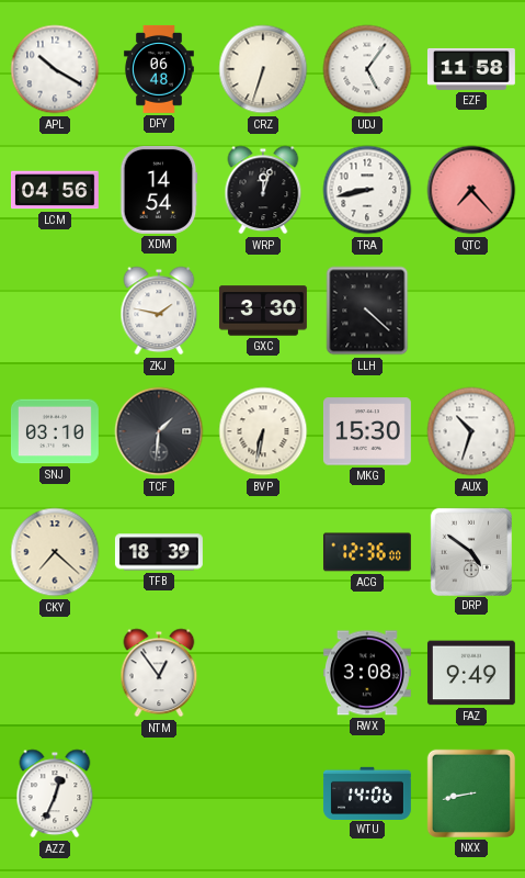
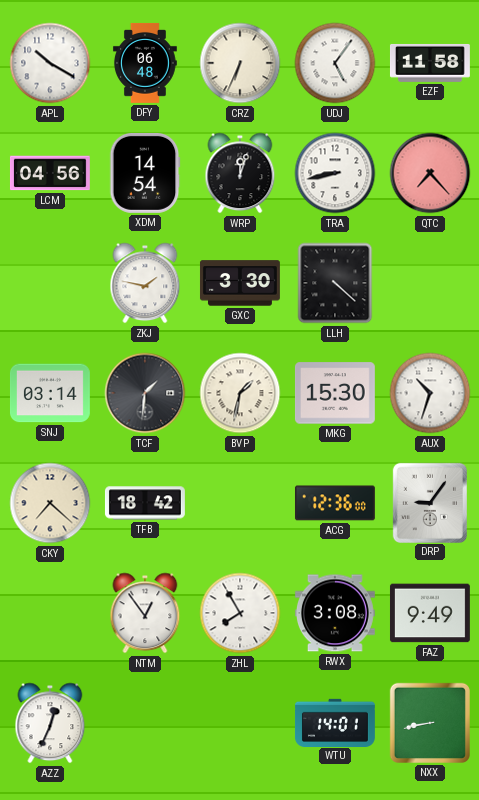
CRZ: 6:33 -> 6:34 (240, 63)
SNJ: 03:10 -> 03:14 (50, 393)
BVP: 6:32 -> 1:32 (240, 393)
TFB: 18:39 -> 18:42 (145, 503)
DRP: 4:51 -> 9:06 (429, 502)
ZHL: none -> 7:55 (240, 613)
WTU: 14:06 -> 14:01 (335, 722)
